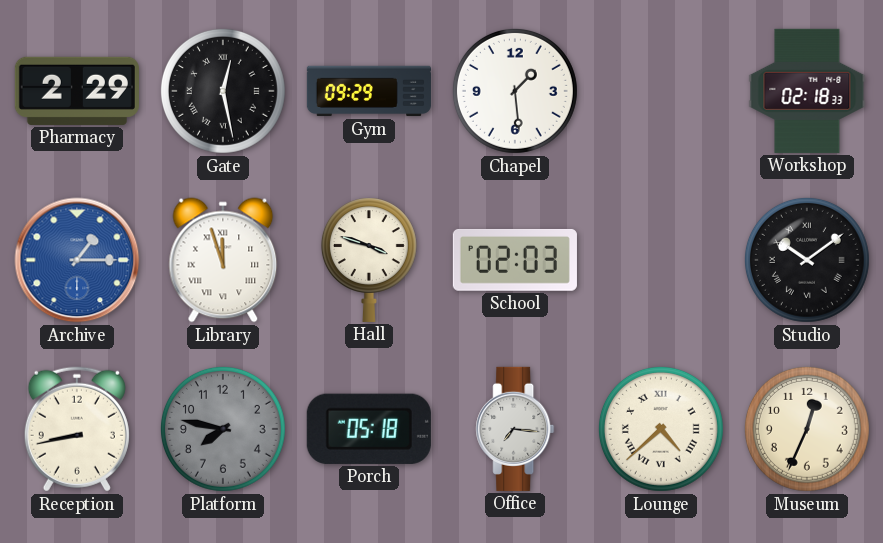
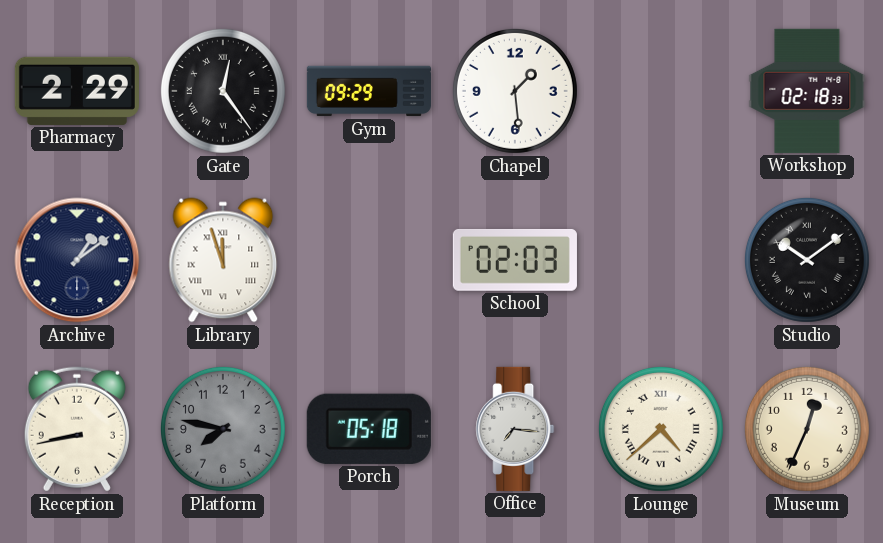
Gate: 12:28 -> 12:24 (223, 91)
Archive: 1:15 -> 1:09 (77, 260)
Archive dial: blue -> navy (77, 260)
Hall: 3:48 -> none (369, 260)
